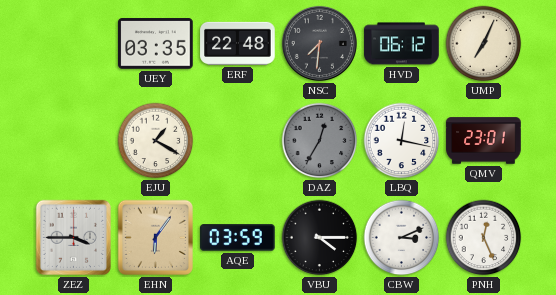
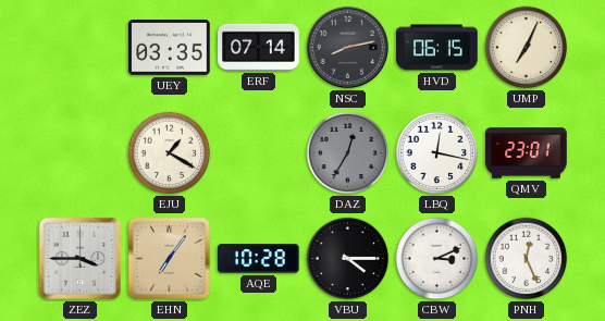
ERF: 22:48 -> 07:14 (259, 47)
NSC: 7:31 -> 8:13 (347, 47)
HVD: 06:12 -> 06:15 (437, 48)
EHN: 6:06 -> 7:06 (169, 258)
AQE: 03:59 -> 10:28 (259, 259)
